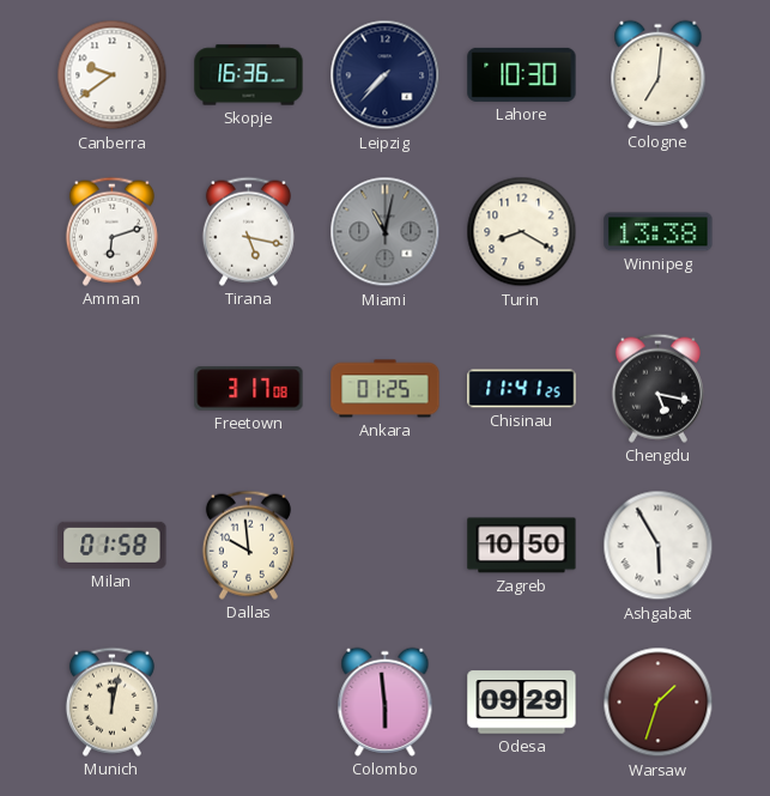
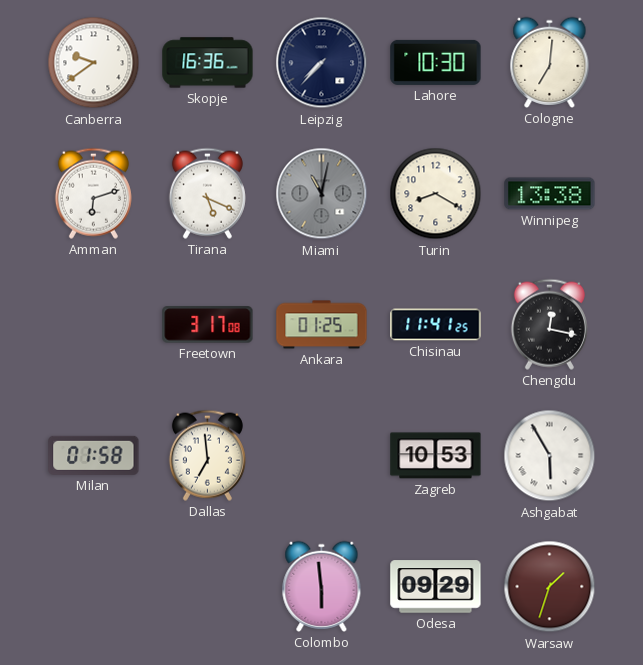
Tirana: 5:17 -> 5:19 (207, 193)
Chengdu: 5:17 -> 12:17 (549, 324)
Dallas: 9:59 -> 6:59 (207, 455)
Zagreb: 10:50 -> 10:53 (436, 456)
Munich: 12:02 -> none (111, 701)
